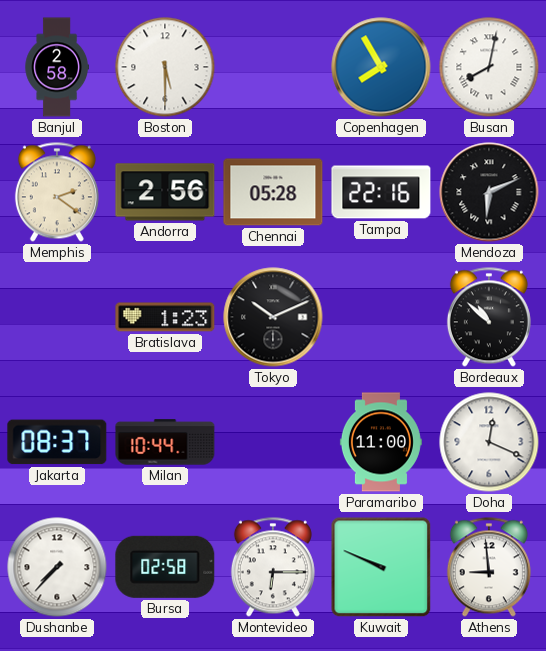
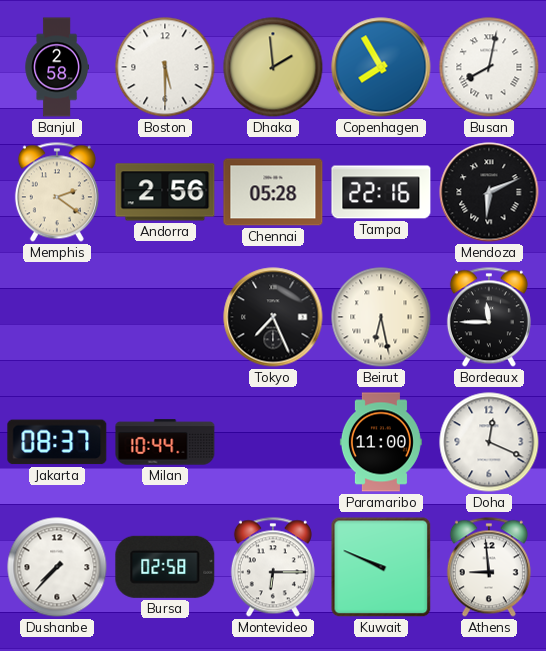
Dhaka: none -> 1:59 (273, 67)
Bratislava: 1:23 -> none (165, 317)
Tokyo: 10:11 -> 7:26 (273, 317)
Beirut: none -> 6:28 (381, 317)
Bordeaux: 10:52 -> 11:45 (489, 317)
